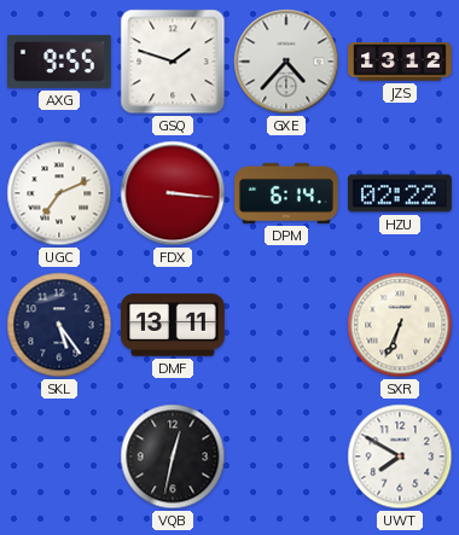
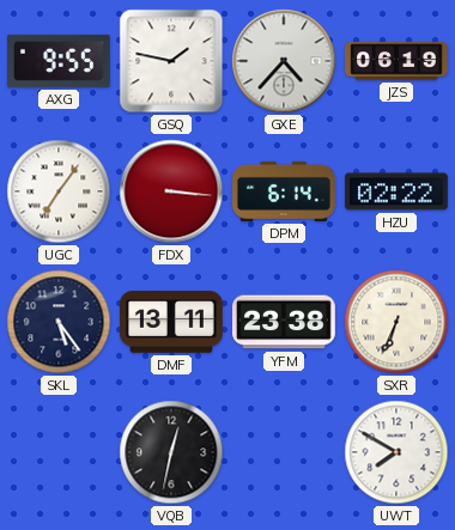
GSQ: 1:48 -> 1:47 (171, 61)
JZS: 13:12 -> 06:19 (396, 61)
UGC: 7:11 -> 7:06 (59, 191)
YFM: none -> 23:38 (285, 322)
